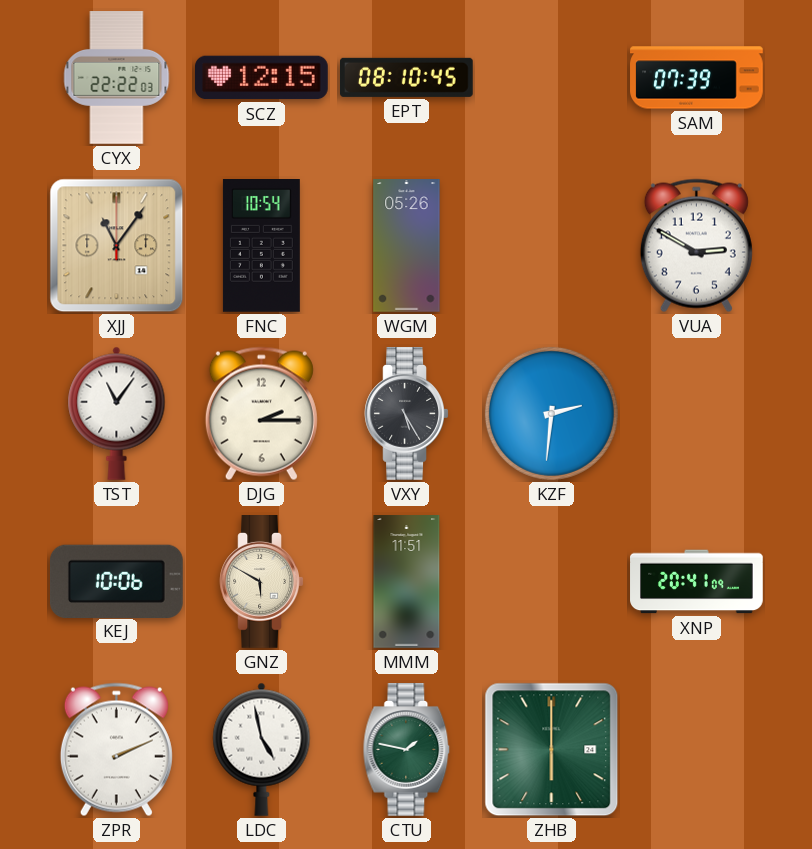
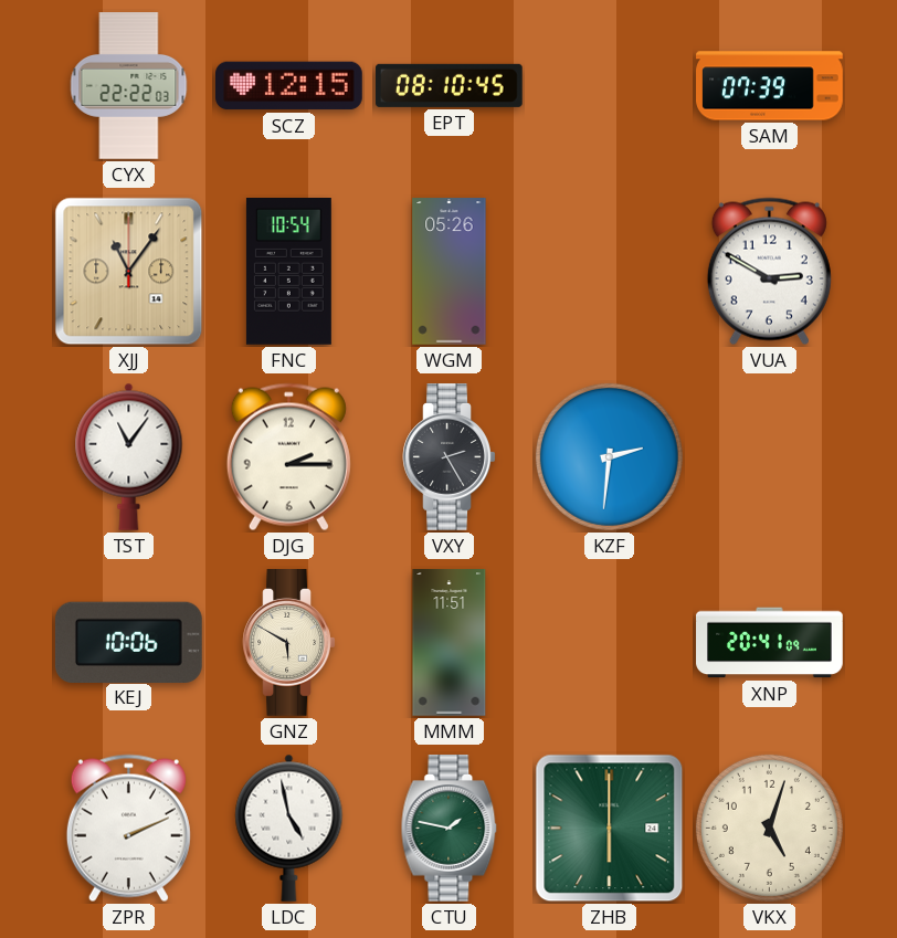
VXY: 5:25 -> 2:25 (450, 457)
VKX: none -> 5:03 (769, 828)
